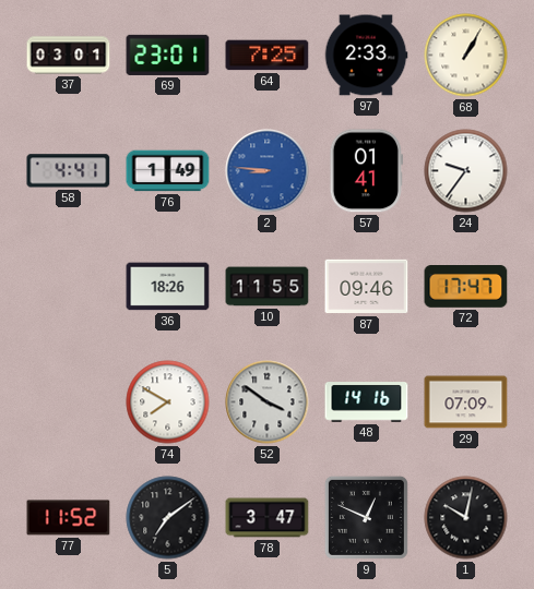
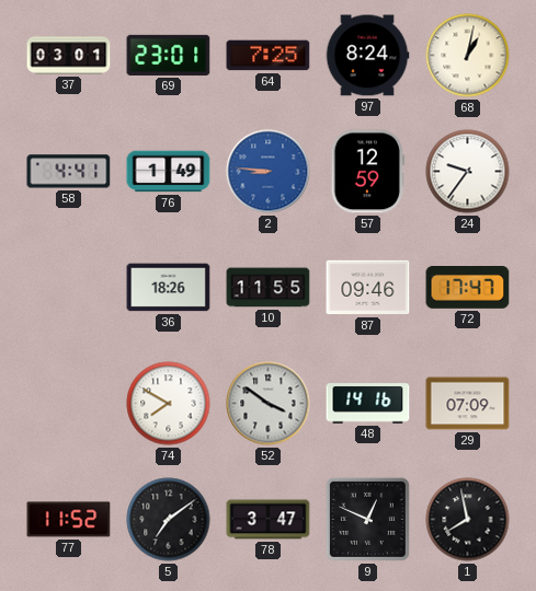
97: 2:33 -> 8:24 (367, 56)
68: 1:05 -> 1:02 (468, 56)
57: 01:41 -> 12:59 (367, 172)
1: 10:02 -> 7:58 (468, 520)
